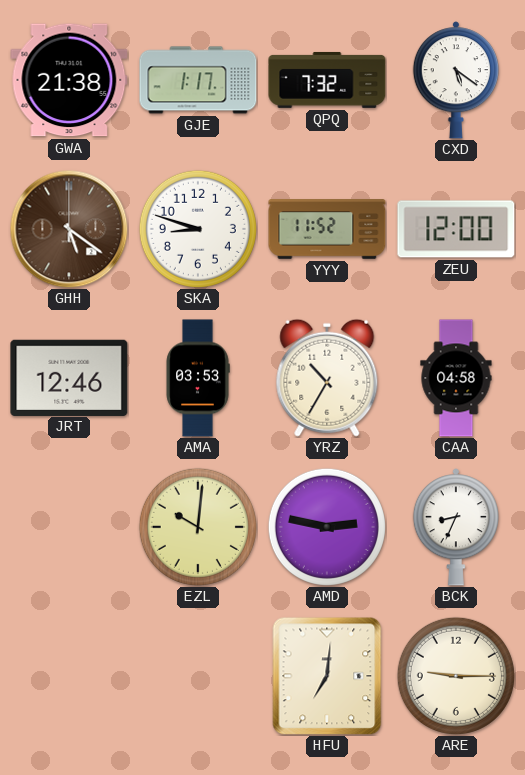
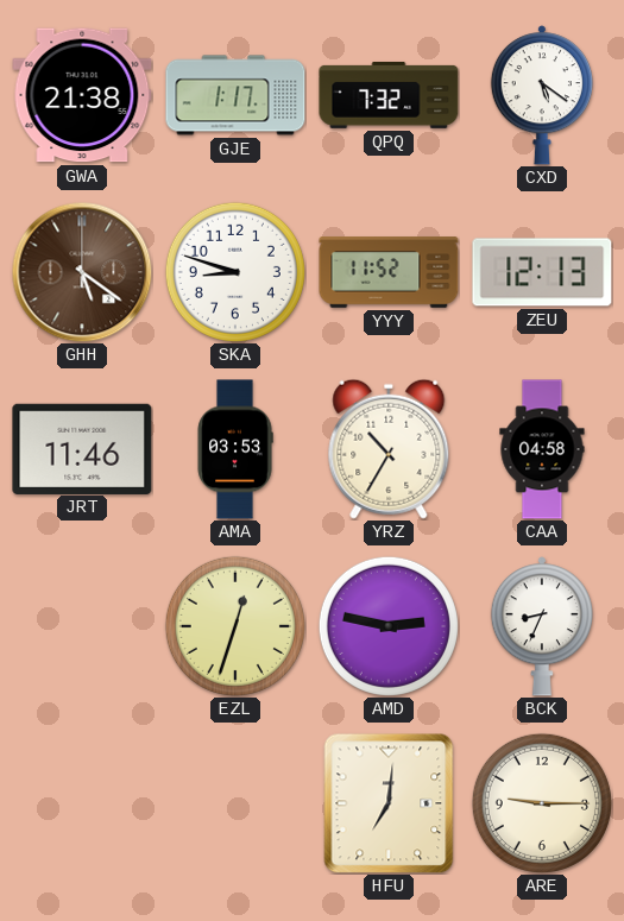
ZEU: 12:00 -> 12:13 (542, 272)
JRT: 12:46 -> 11:46 (82, 448)
EZL: 10:01 -> 12:33 (235, 626)
